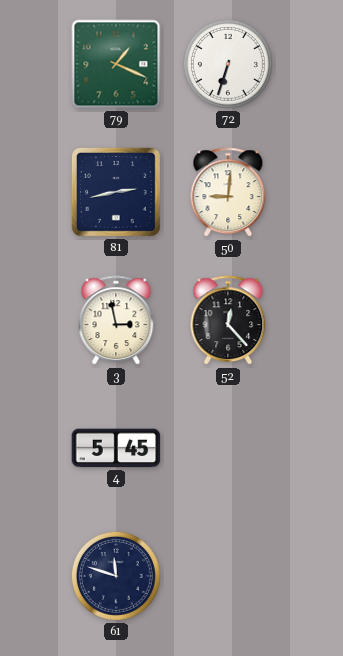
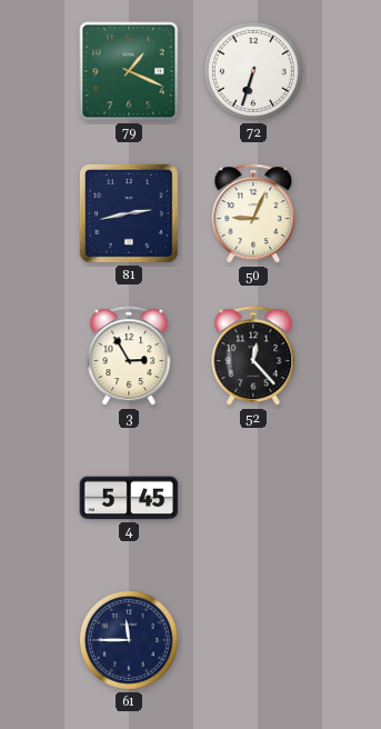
50: 9:01 -> 9:04 (253, 214)
3: 2:58 -> 2:55 (129, 357)
61: 11:48 -> 11:45 (129, 640)
